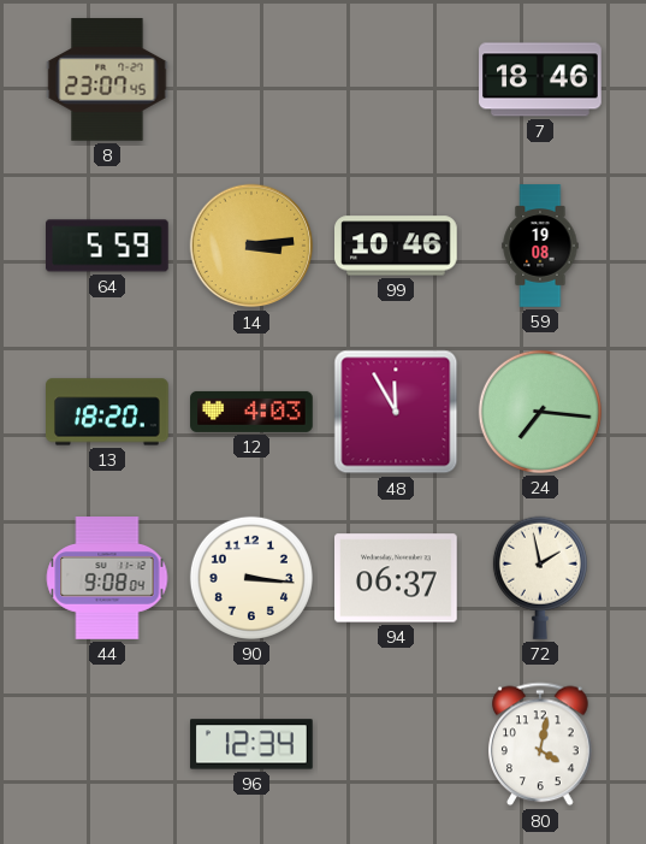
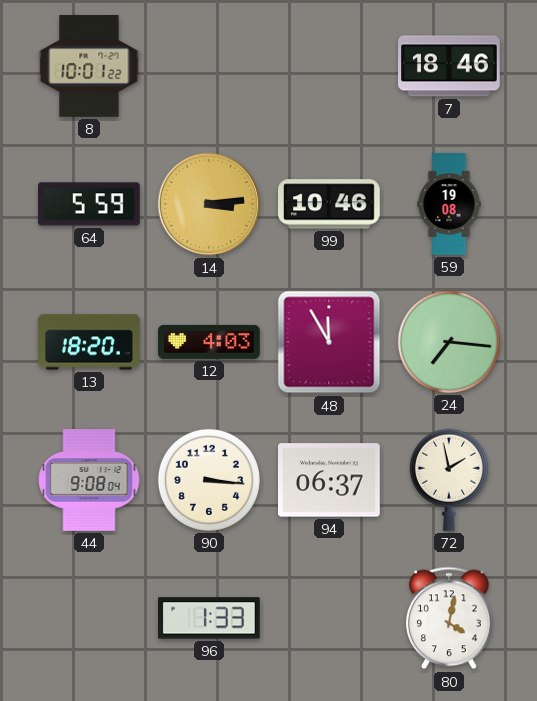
8: 23:07 -> 10:01 (89, 66)
96: 12:34 -> 1:33 (209, 618)
